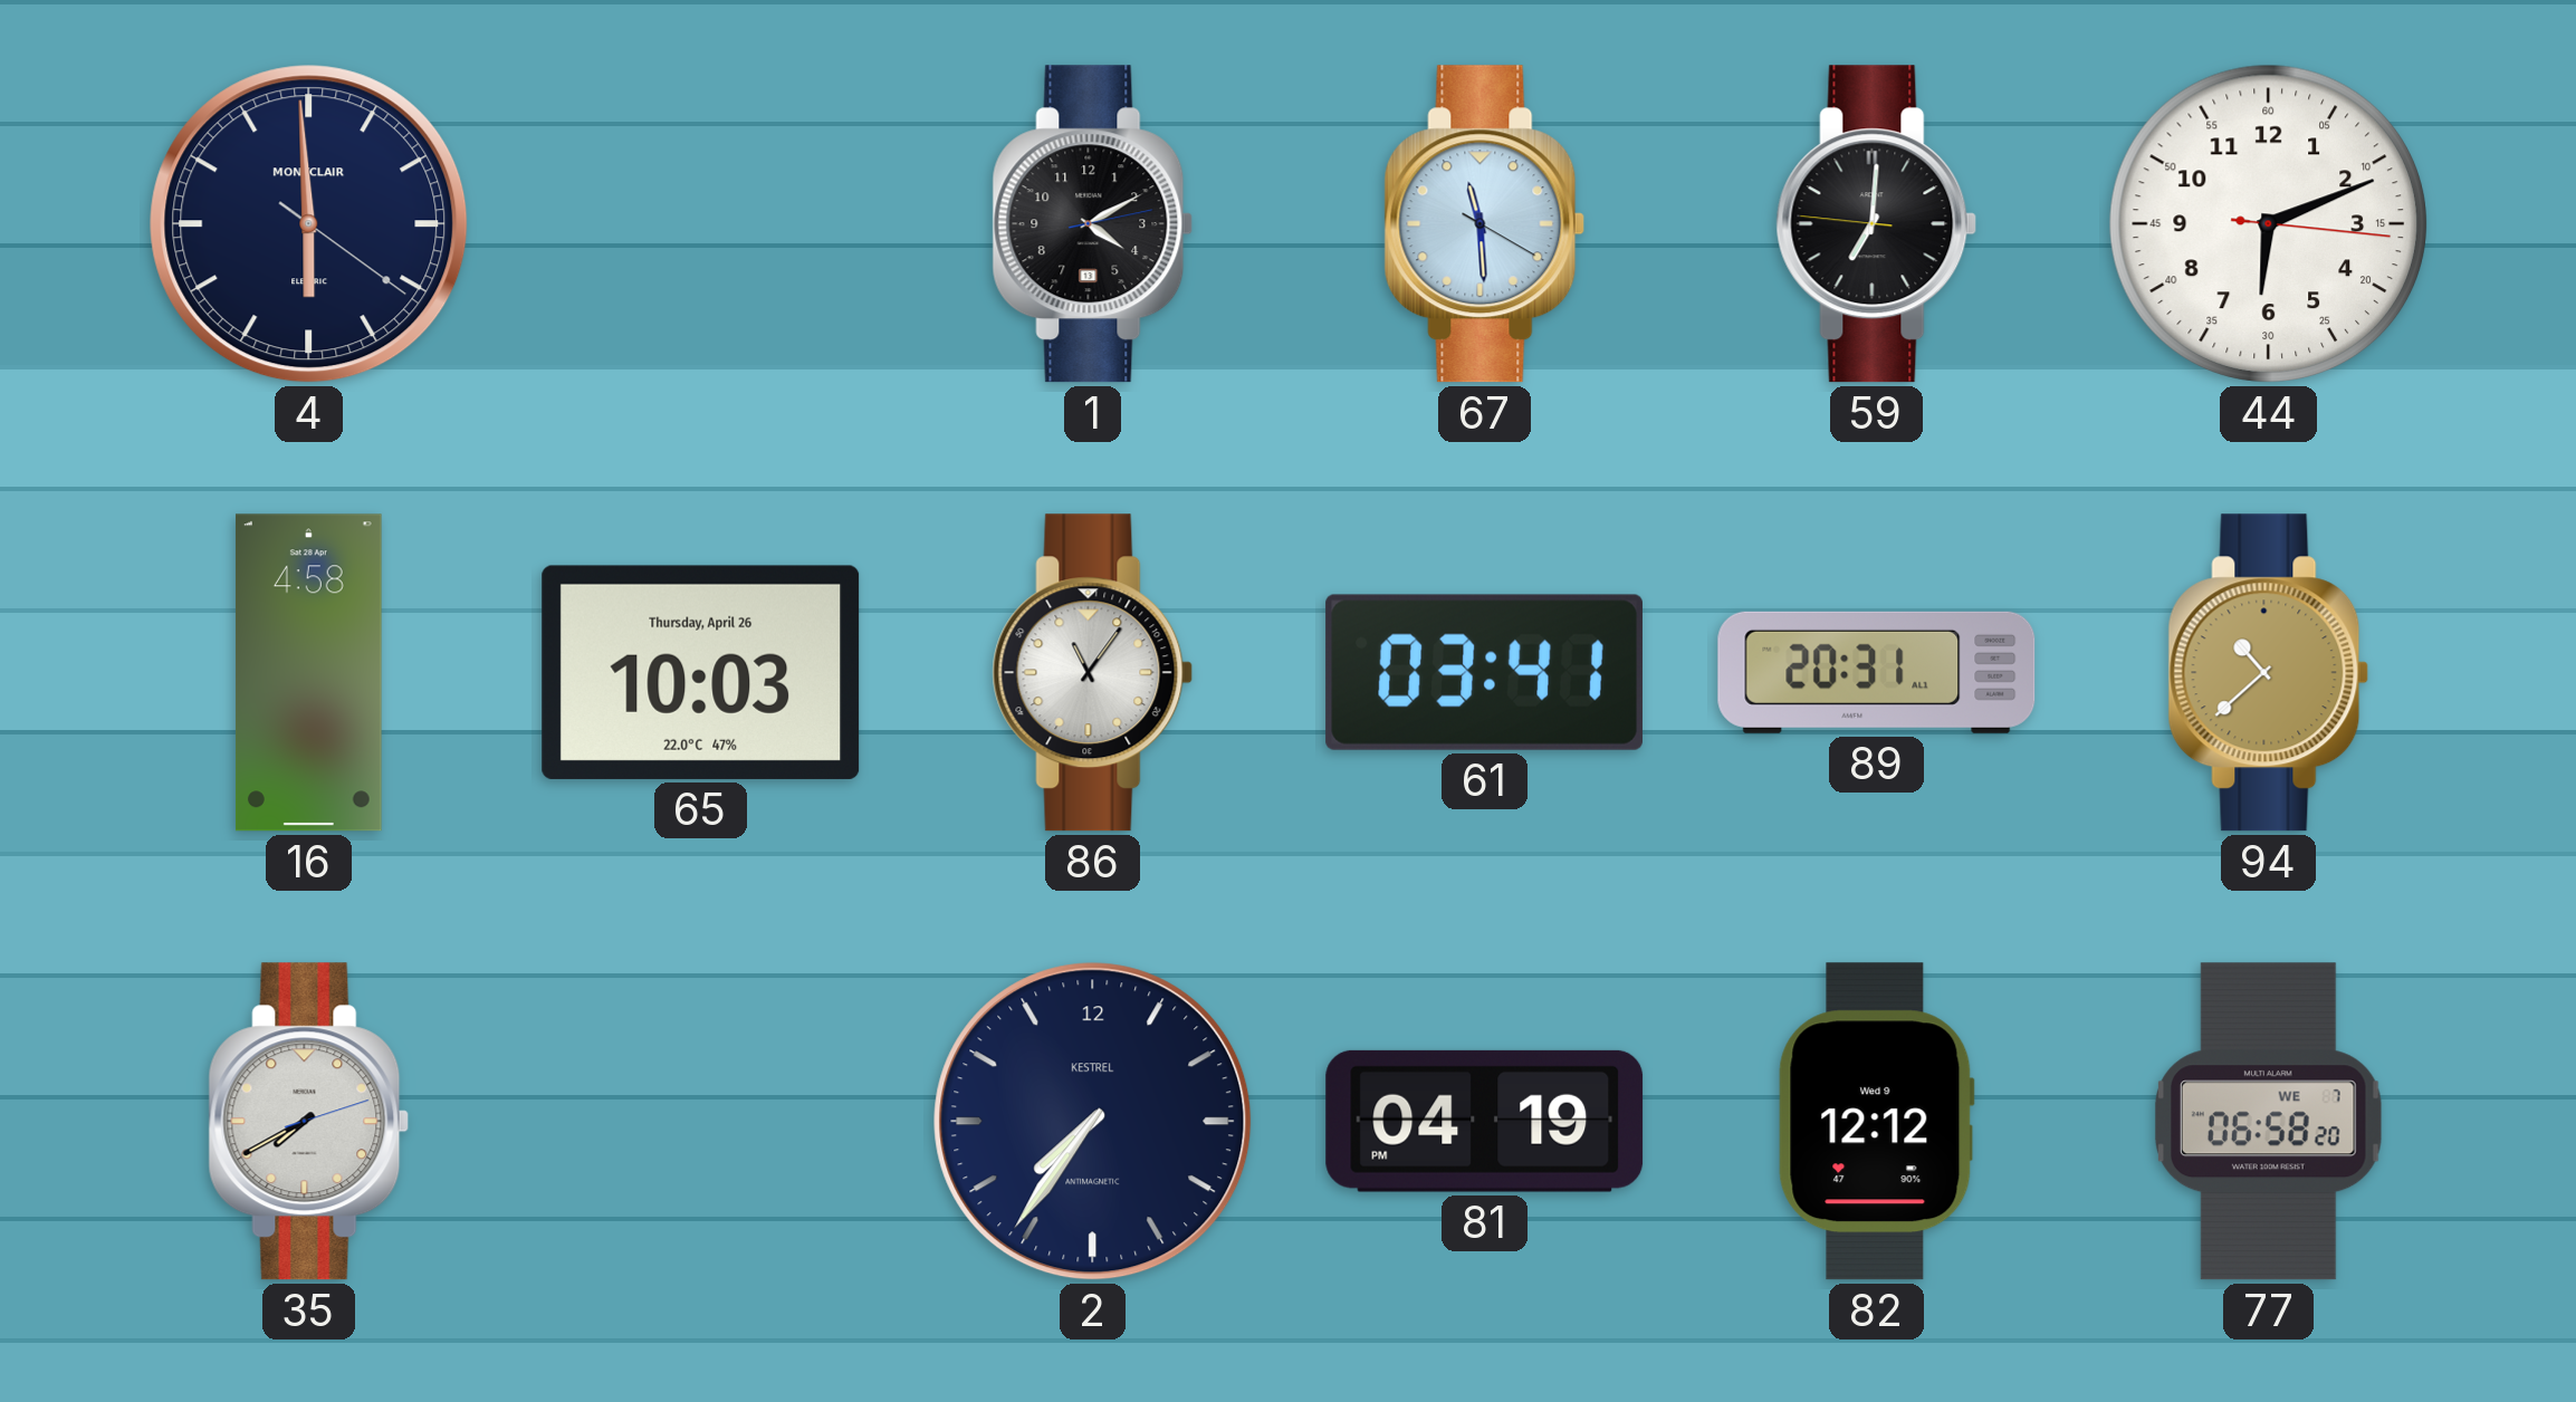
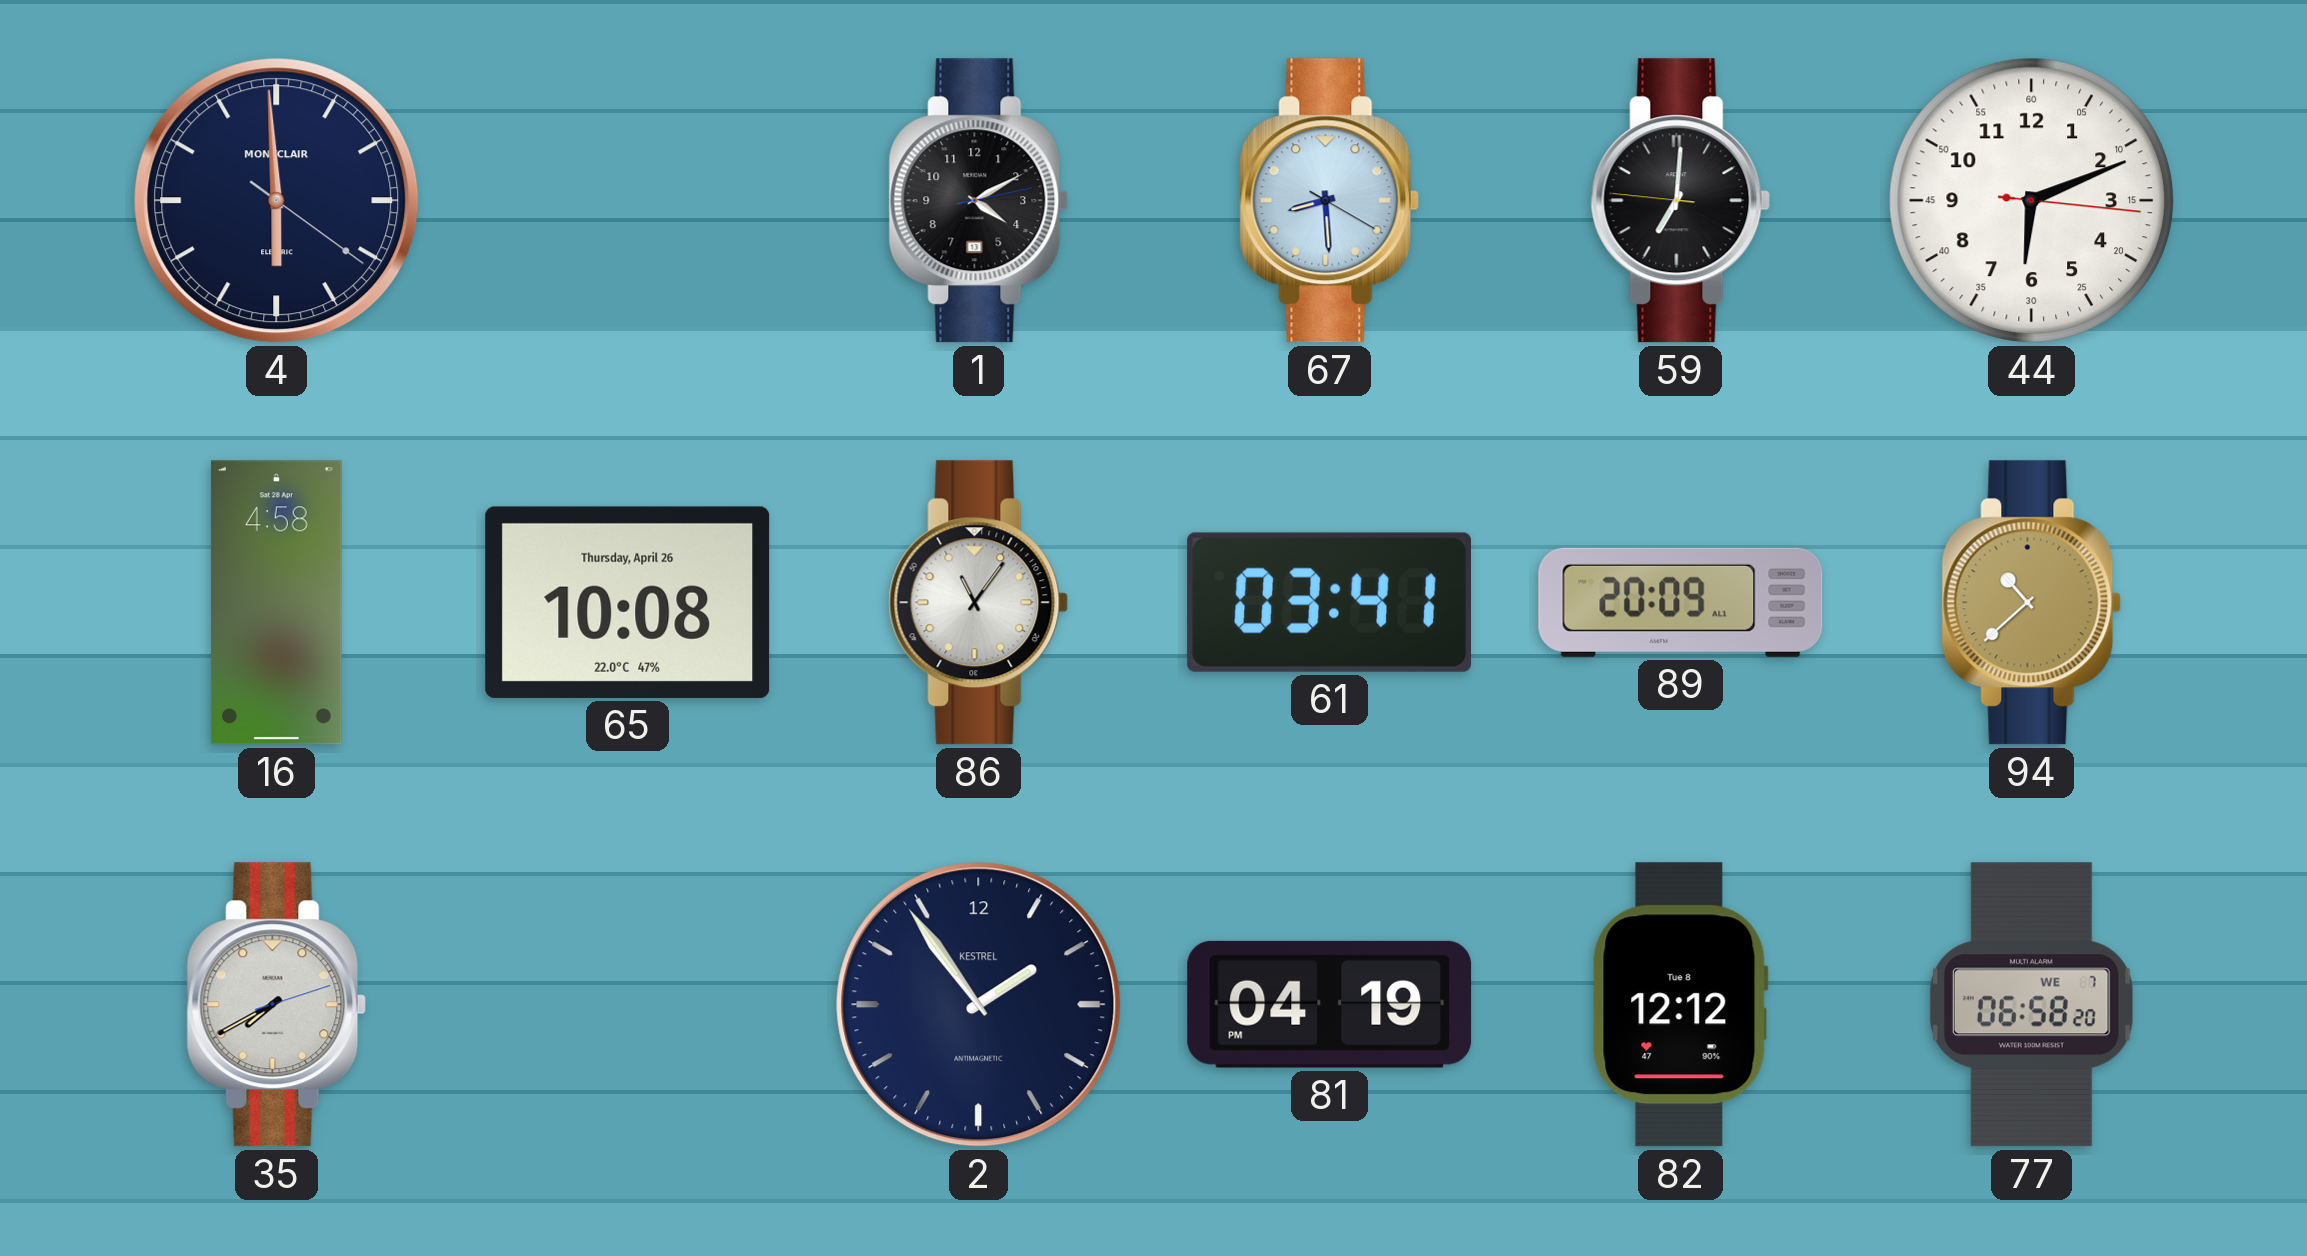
67: 11:29 -> 8:29 (1330, 201)
65: 10:03 -> 10:08 (628, 602)
89: 20:31 -> 20:09 (1681, 602)
2: 7:36 -> 1:54 (979, 1005)
82 date: Wed 9 -> Tue 8 (1680, 1005)
